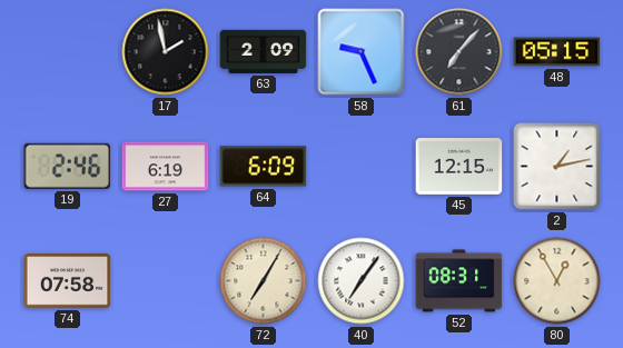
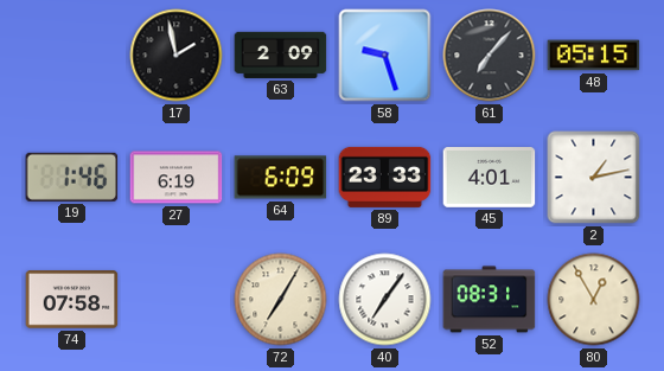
58: 9:26 -> 9:27 (385, 56)
19: 2:46 -> 1:46 (72, 177)
89: none -> 23:33 (385, 177)
45: 12:15 -> 4:01 (490, 178)
